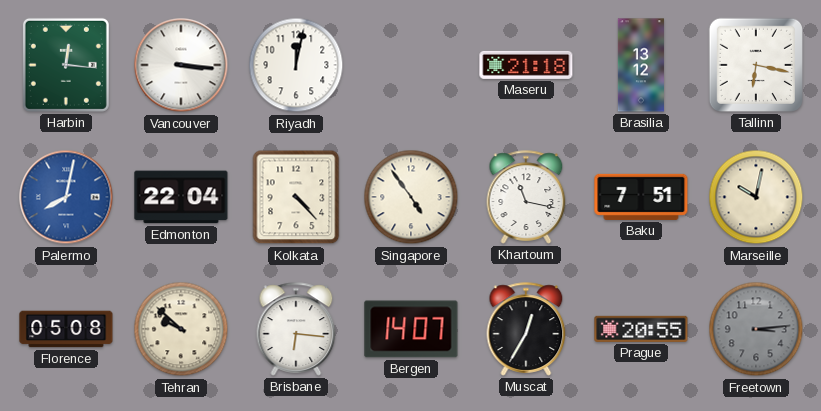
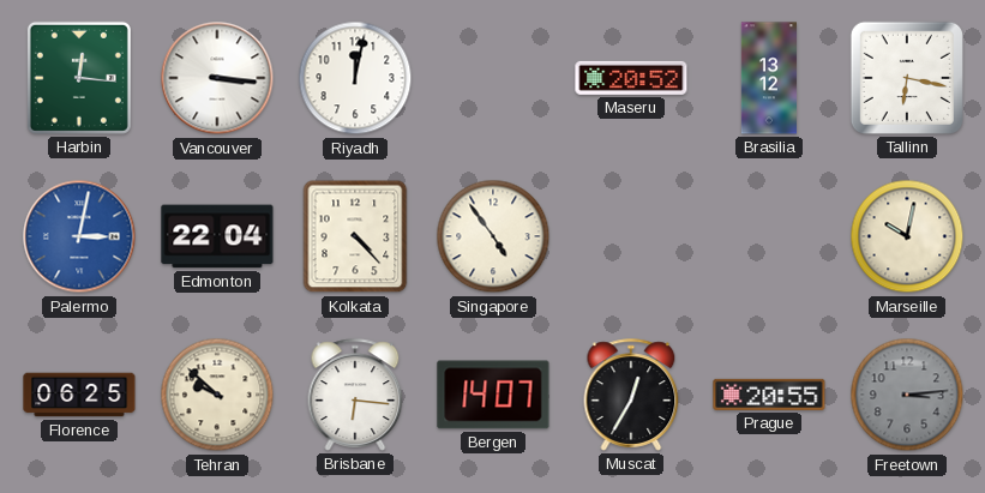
Maseru: 21:18 -> 20:52 (631, 78)
Palermo: 8:02 -> 3:02 (79, 236)
Khartoum: 11:17 -> none (526, 197)
Baku: 7:51 -> none (641, 197)
Florence: 05:08 -> 06:25 (79, 395)
